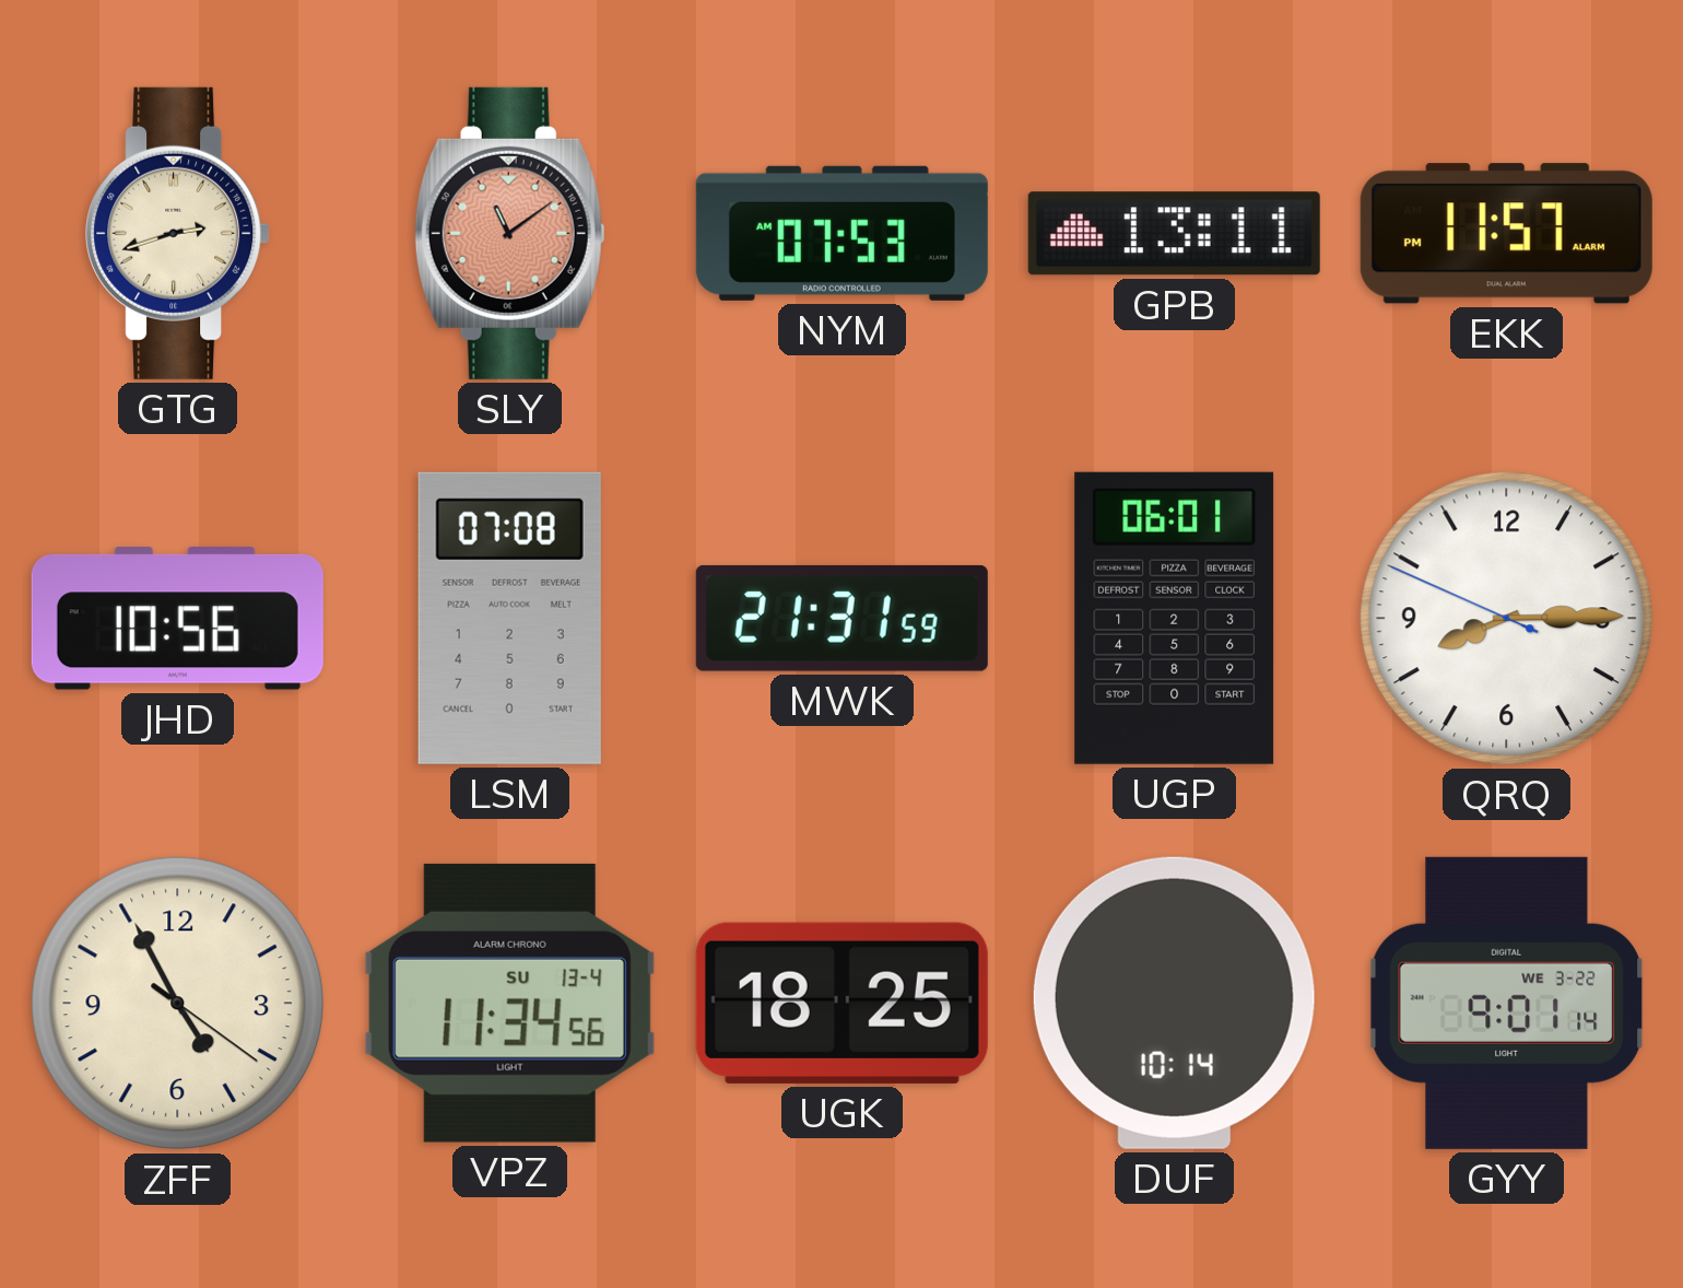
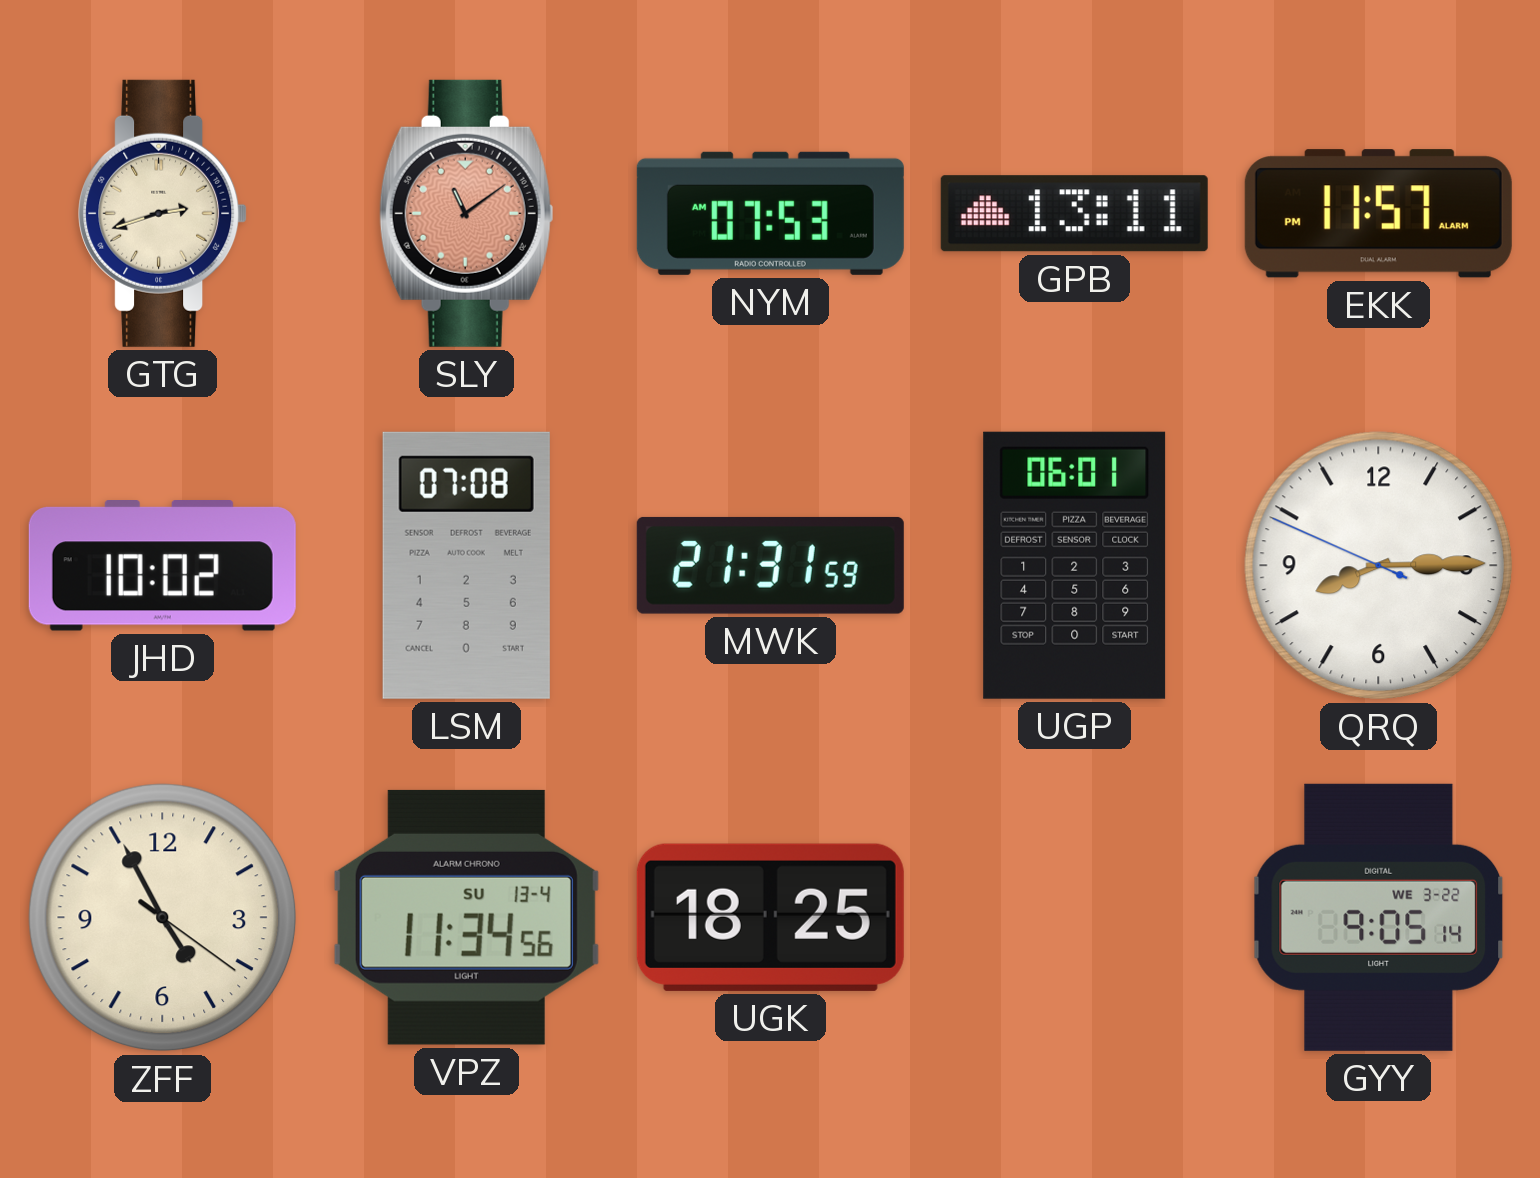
JHD: 10:56 -> 10:02 (162, 566)
DUF: 10:14 -> none (1174, 1003)
GYY: 9:01 -> 9:05 (1379, 917)
